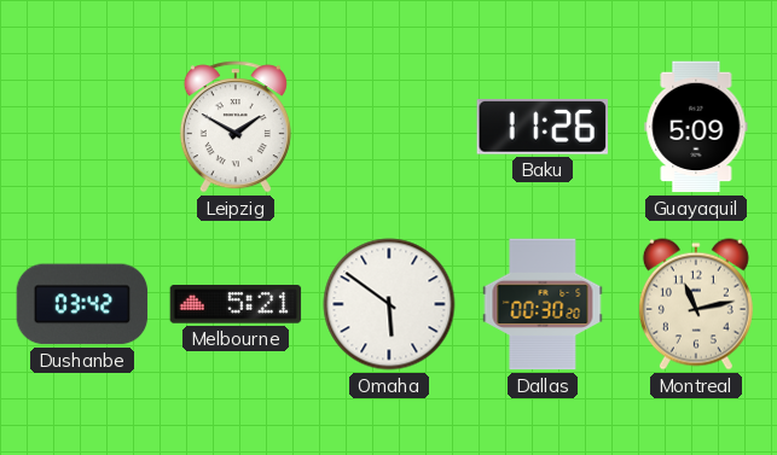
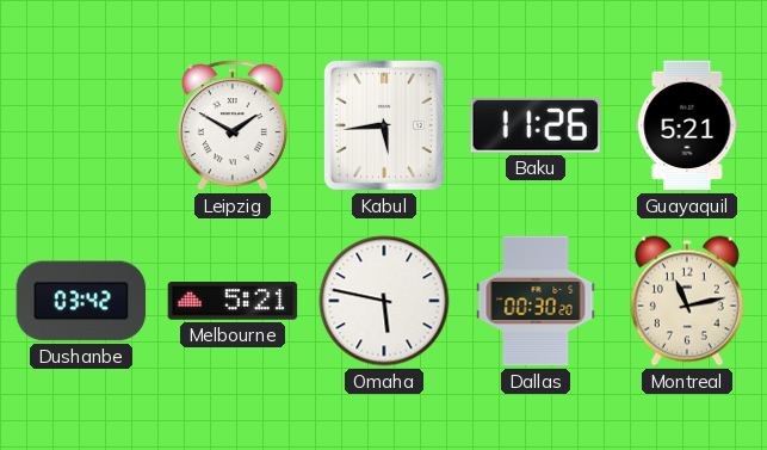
Kabul: none -> 5:44 (384, 125)
Guayaquil: 5:09 -> 5:21 (687, 125)
Omaha: 5:51 -> 5:47 (384, 301)
